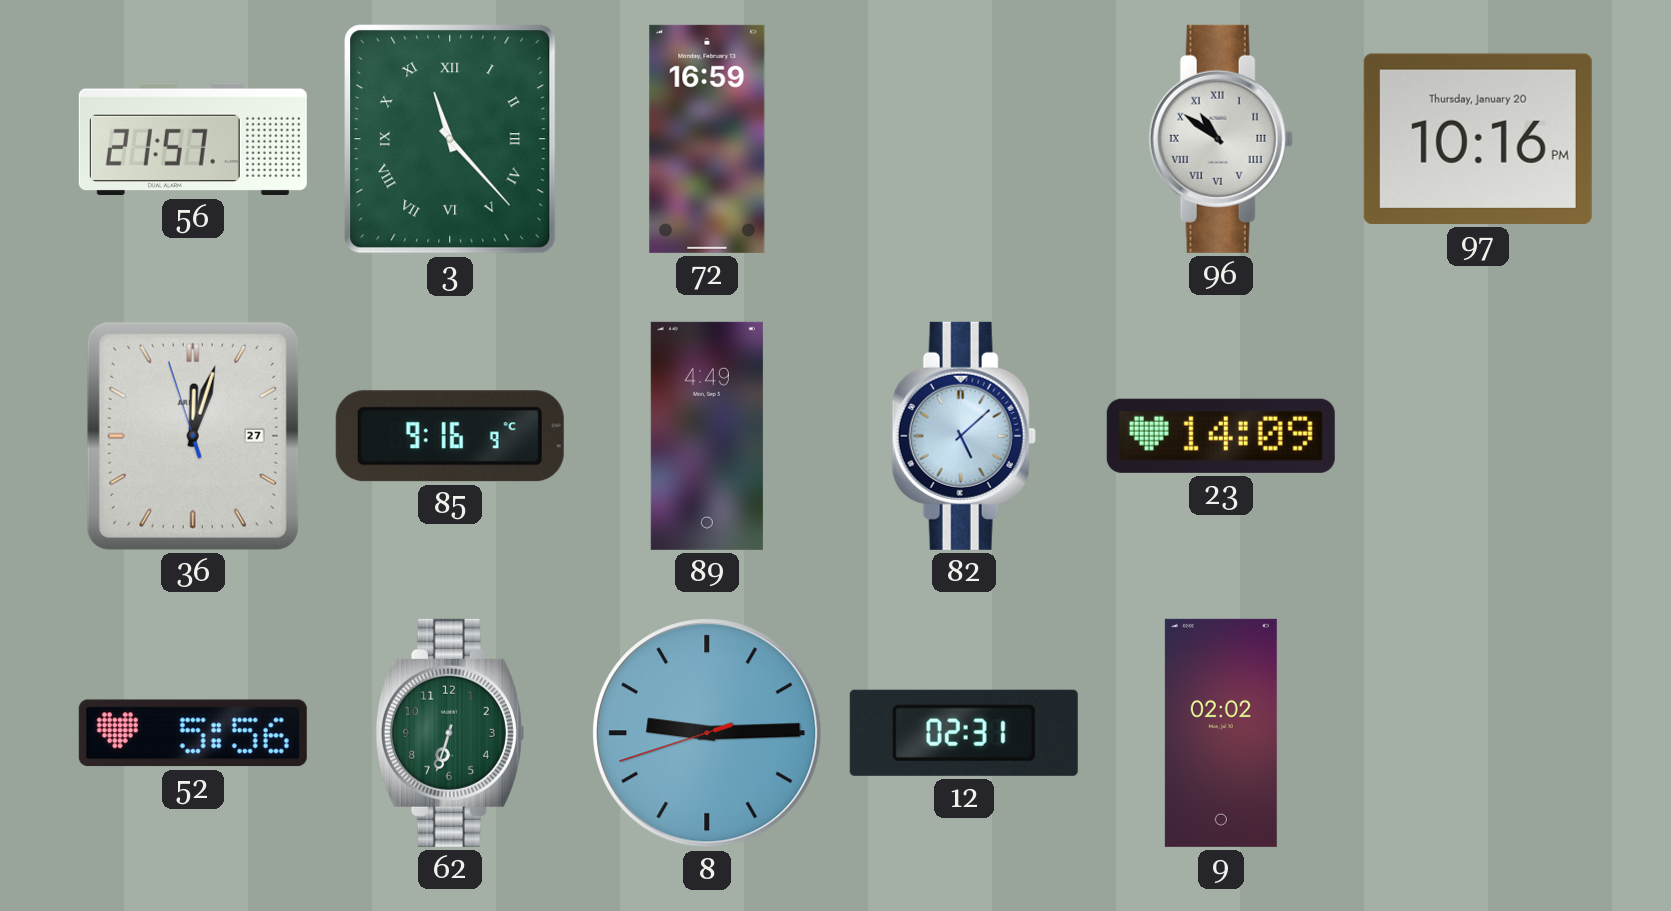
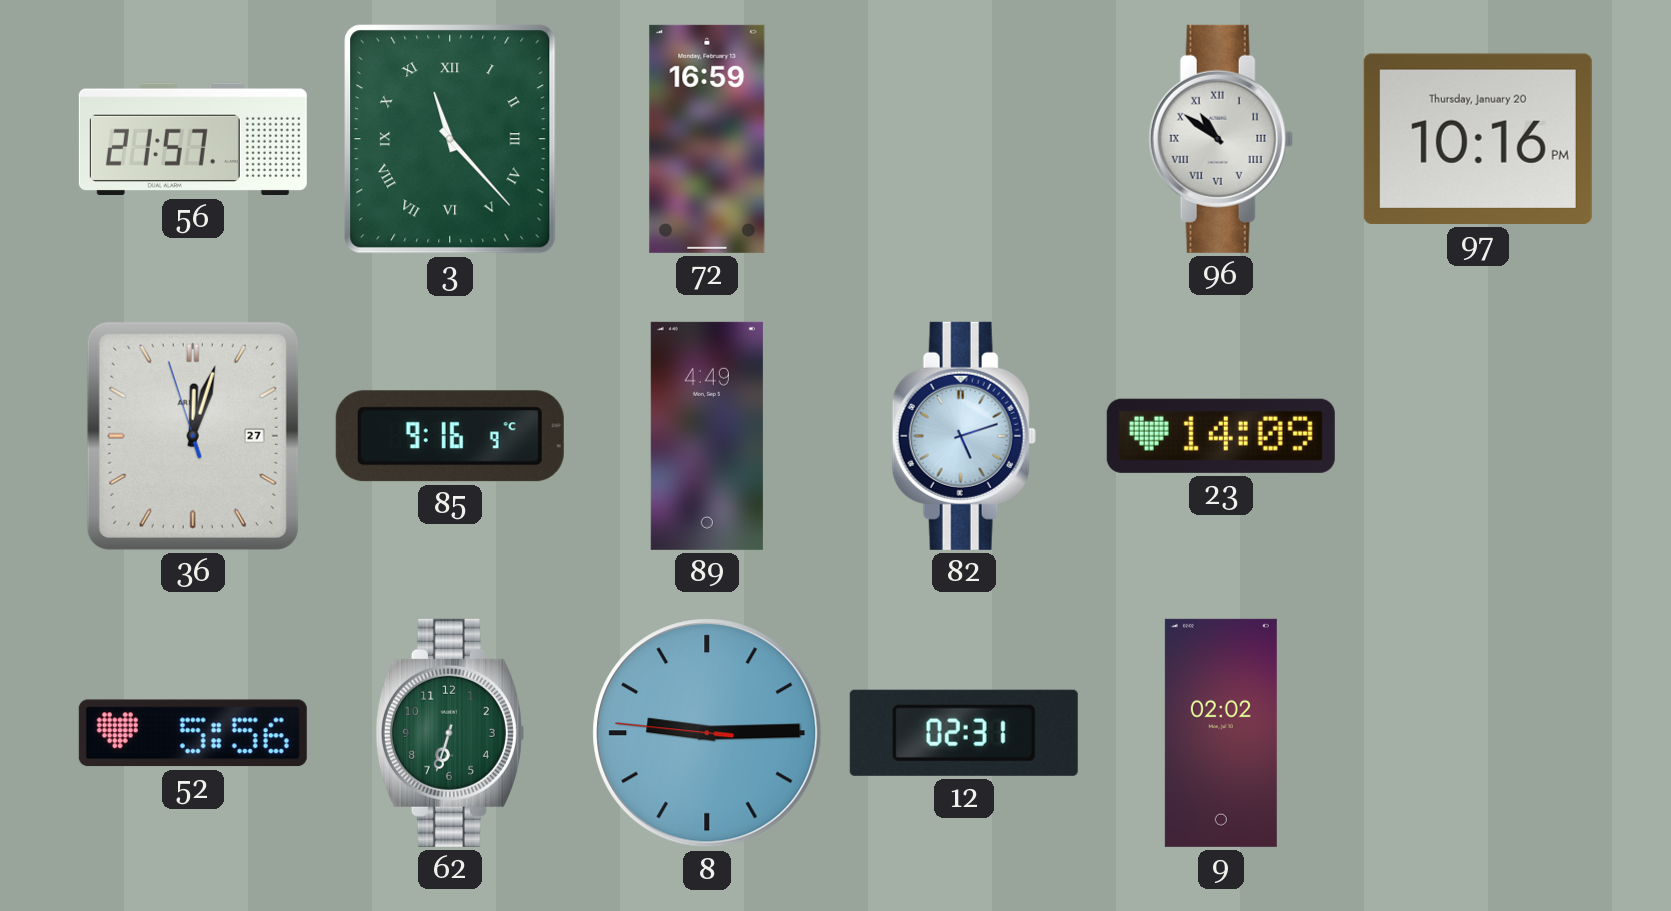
82: 5:08 -> 5:12 (964, 436)
8: 9:14:42 -> 9:14:46 (707, 733)
